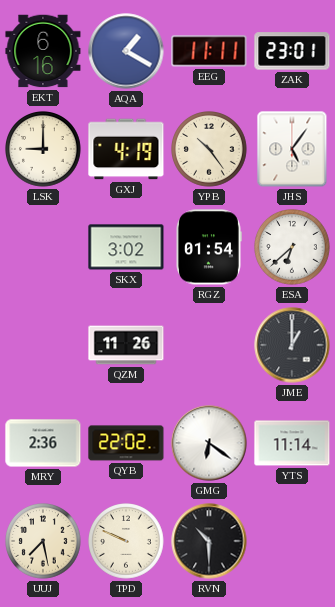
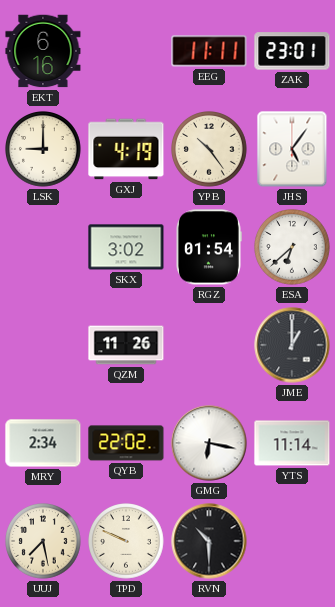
AQA: 1:20 -> none (126, 51)
MRY: 2:36 -> 2:34 (43, 443)
GMG: 6:21 -> 6:17 (209, 443)
